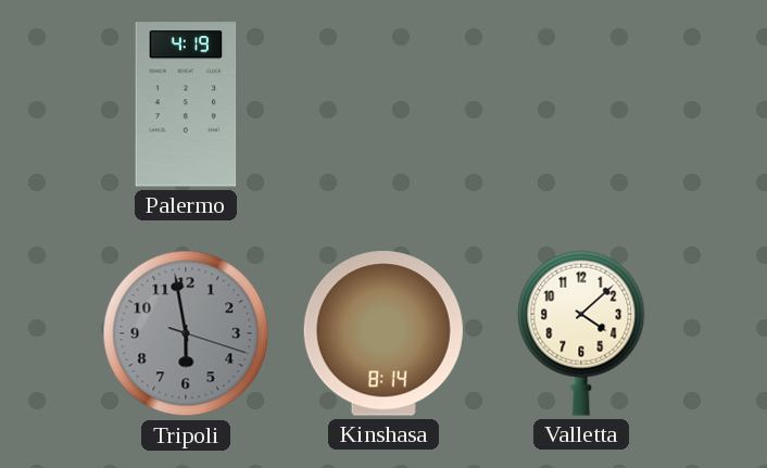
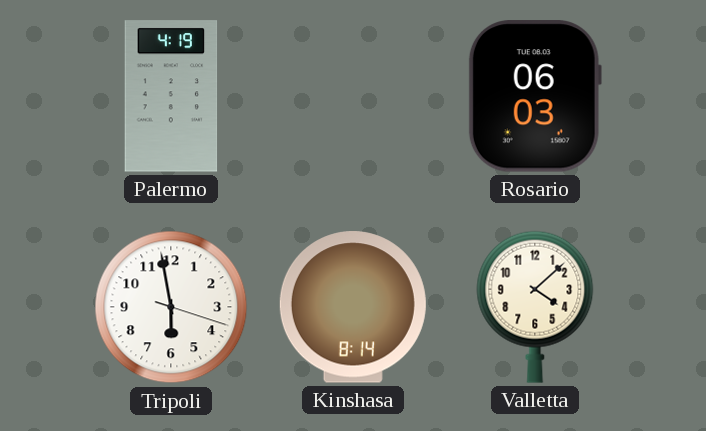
Rosario: none -> 06:03 (535, 96)
Tripoli dial: grey -> white (171, 307)
